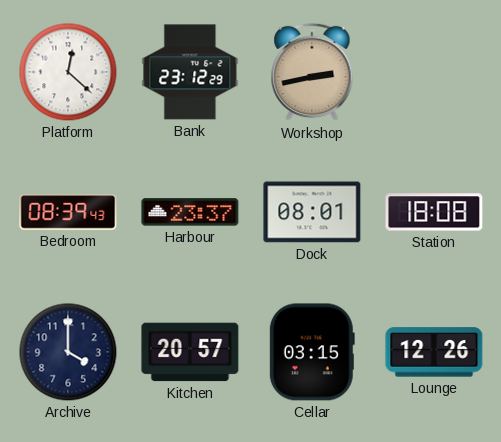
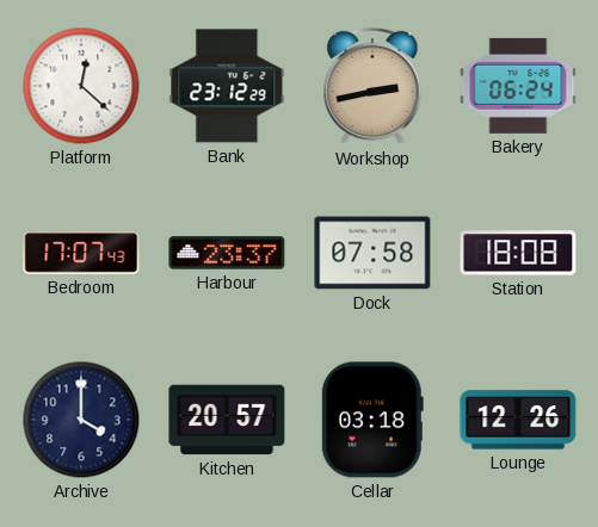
Bakery: none -> 06:24 (518, 86)
Bedroom: 08:39 -> 17:07 (81, 253)
Dock: 08:01 -> 07:58 (372, 253)
Cellar: 03:15 -> 03:18 (372, 420)
